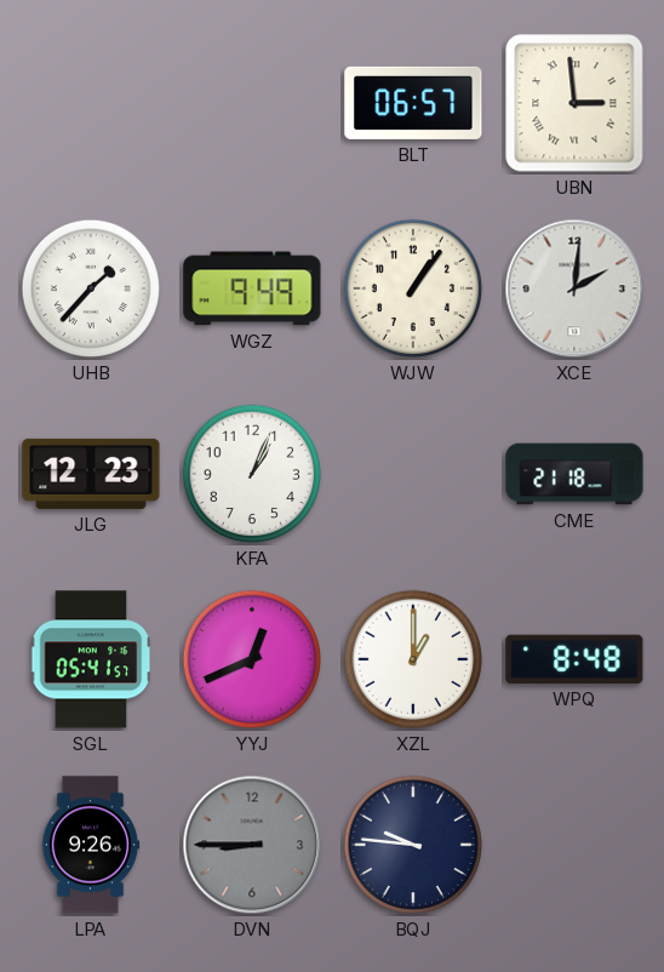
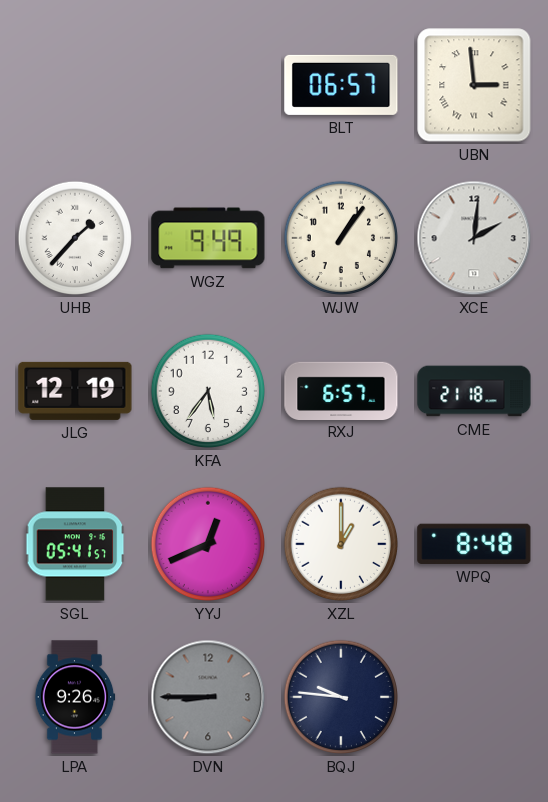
JLG: 12:23 -> 12:19 (75, 391)
KFA: 1:04 -> 5:36 (208, 391)
RXJ: none -> 6:57 (341, 390)
